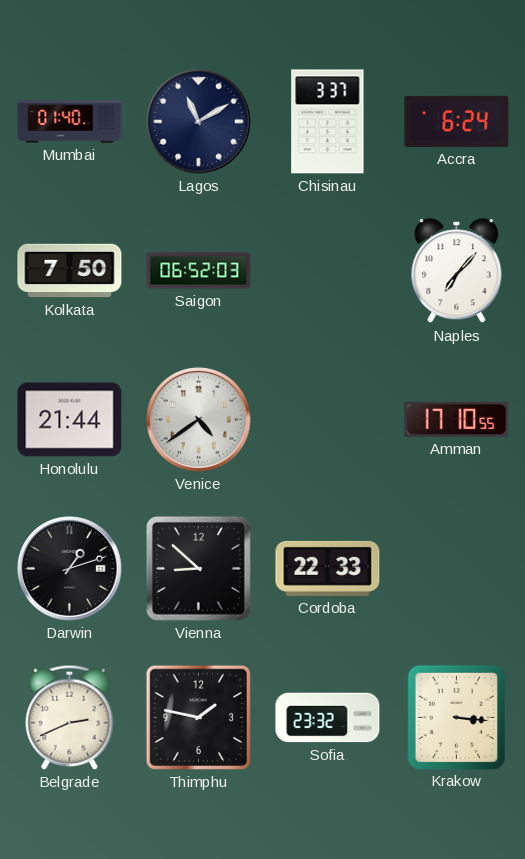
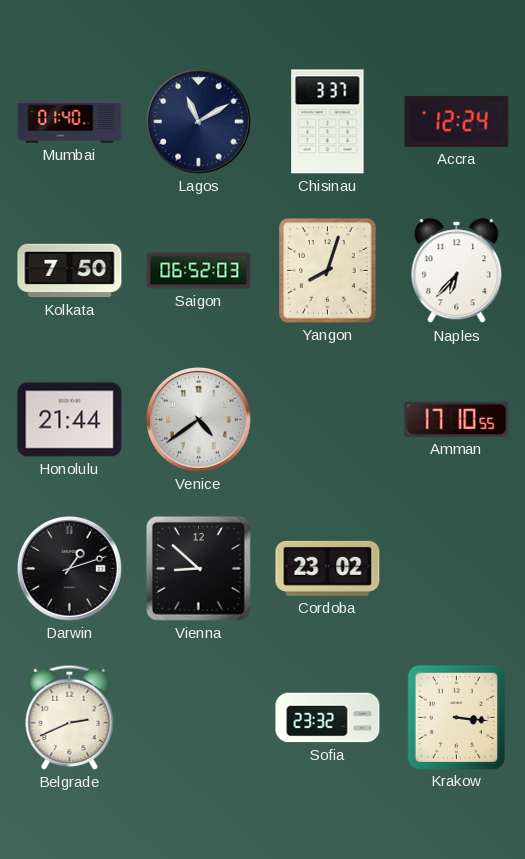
Accra: 6:24 -> 12:24 (457, 121)
Yangon: none -> 8:03 (328, 271)
Naples: 7:07 -> 6:37 (457, 271)
Cordoba: 22:33 -> 23:02 (328, 568)
Thimphu: 1:47 -> none (198, 717)
